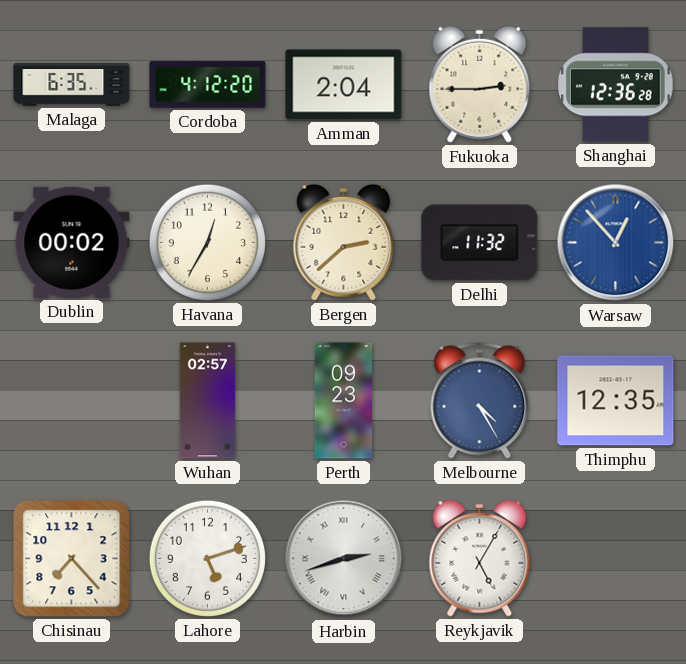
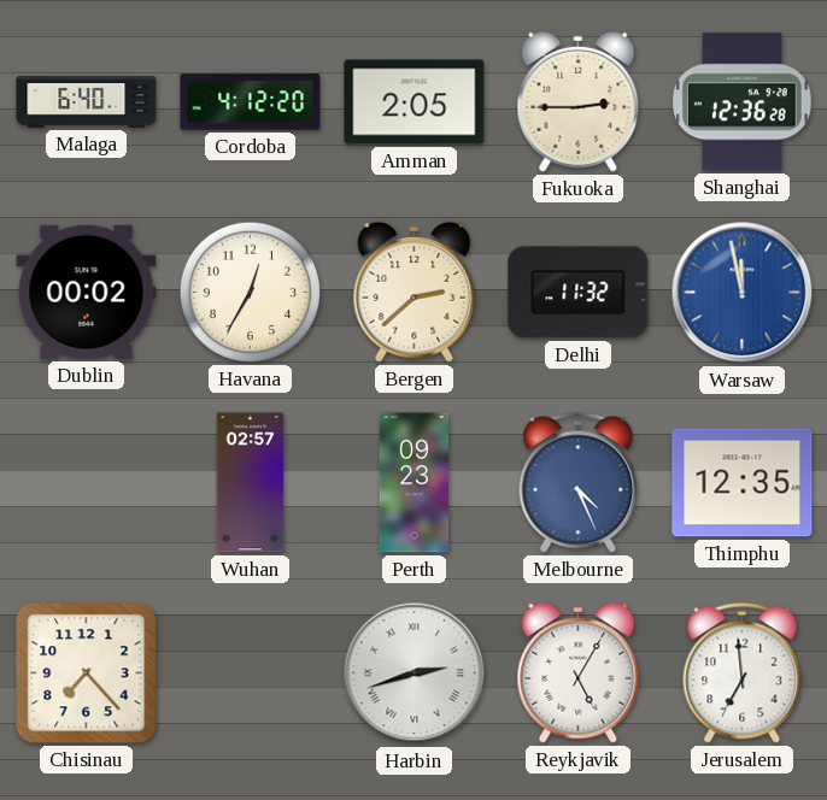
Malaga: 6:35 -> 6:40 (87, 102)
Amman: 2:04 -> 2:05 (415, 102)
Warsaw: 12:53 -> 11:58 (743, 293)
Melbourne: 4:25 -> 4:26 (579, 482)
Lahore: 5:12 -> none (207, 558)
Jerusalem: none -> 6:59 (743, 672)
